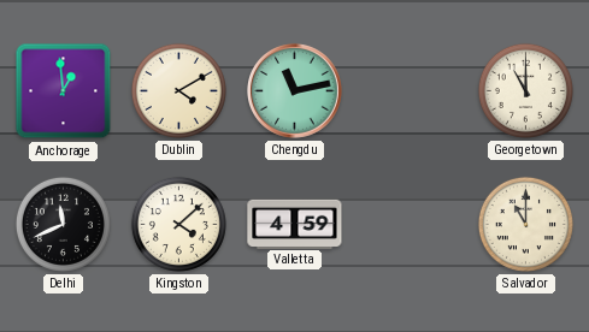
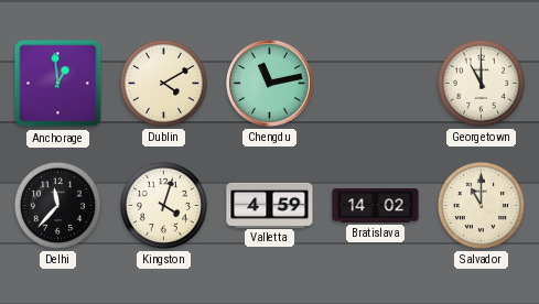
Delhi: 11:41 -> 11:37 (57, 205)
Kingston: 4:08 -> 4:03 (163, 205)
Bratislava: none -> 14:02 (376, 206)
